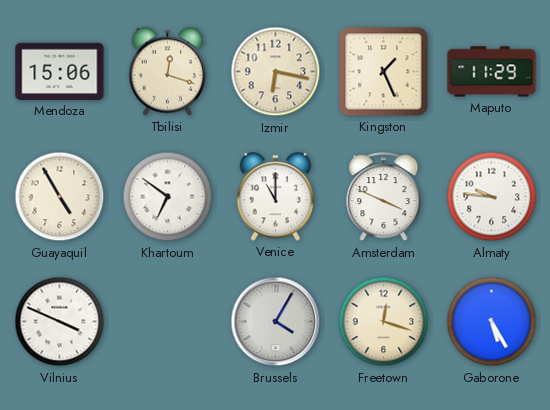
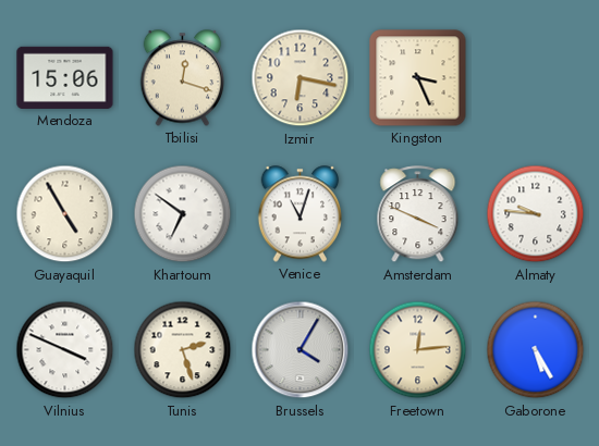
Kingston: 1:26 -> 3:26 (418, 78)
Maputo: 11:29 -> none (492, 72)
Venice: 11:00 -> 11:03 (301, 214)
Tunis: none -> 2:27 (183, 350)
Freetown: 12:18 -> 12:14 (418, 350)
